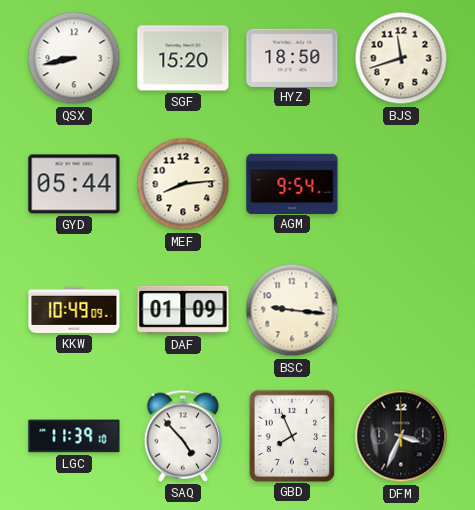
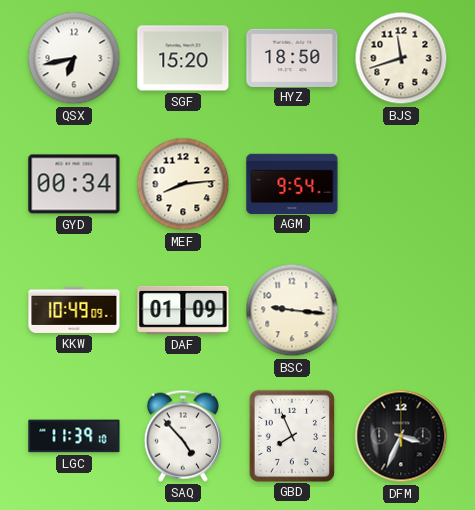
QSX: 8:43 -> 6:43 (74, 58)
GYD: 05:44 -> 00:34 (74, 184)
